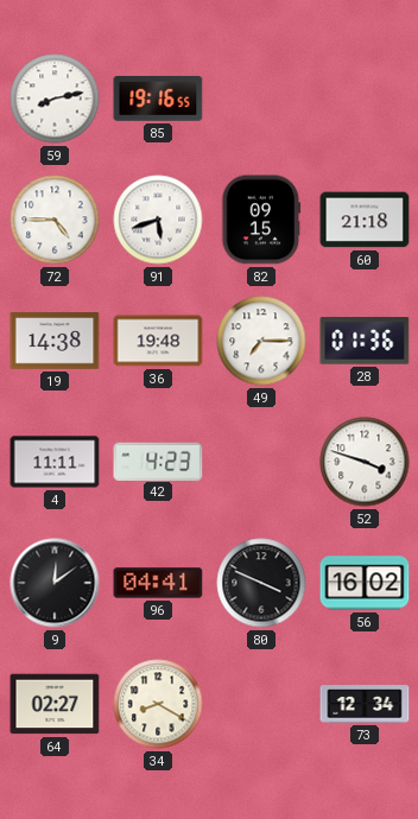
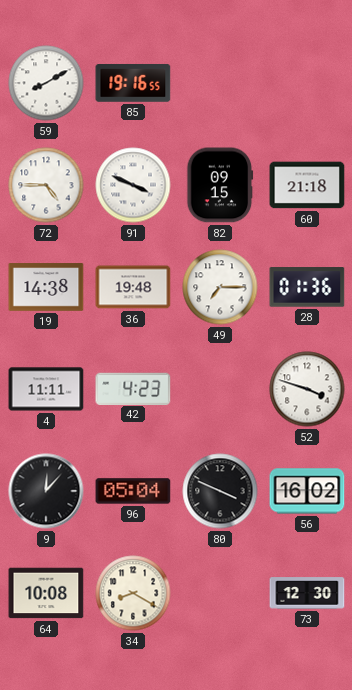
59: 8:13 -> 8:10 (46, 83)
91: 5:42 -> 3:49 (133, 185)
9: 12:09 -> 12:07 (46, 491)
96: 04:41 -> 05:04 (133, 491)
64: 02:27 -> 10:08 (46, 593)
73: 12:34 -> 12:30 (307, 593)
